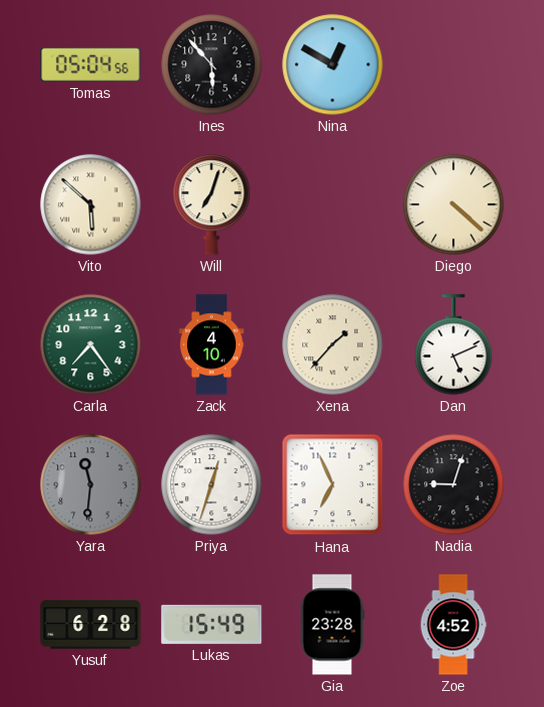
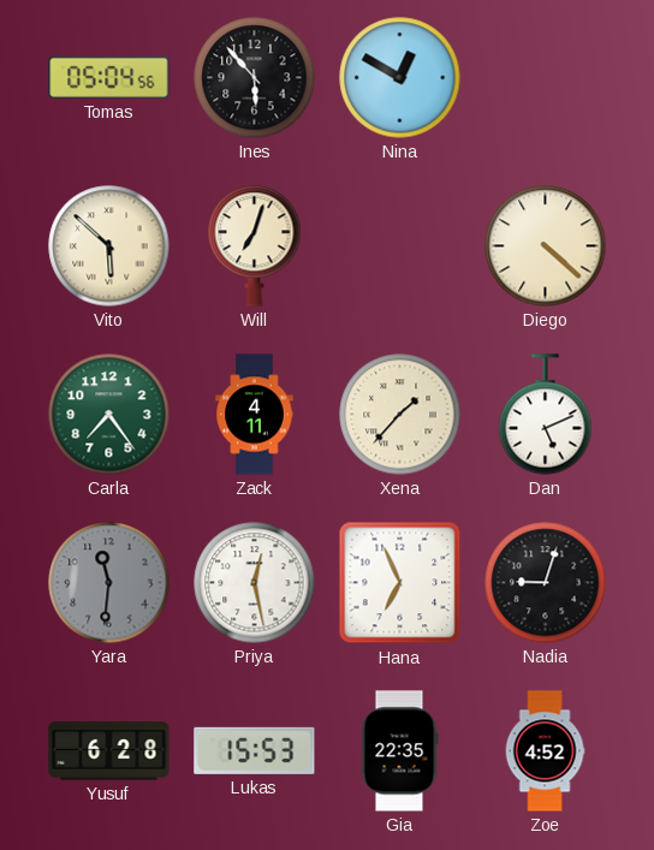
Zack: 4:10 -> 4:11 (255, 415)
Priya: 12:33 -> 12:28 (255, 583)
Lukas: 15:49 -> 15:53 (255, 750)
Gia: 23:28 -> 22:35 (399, 751)
